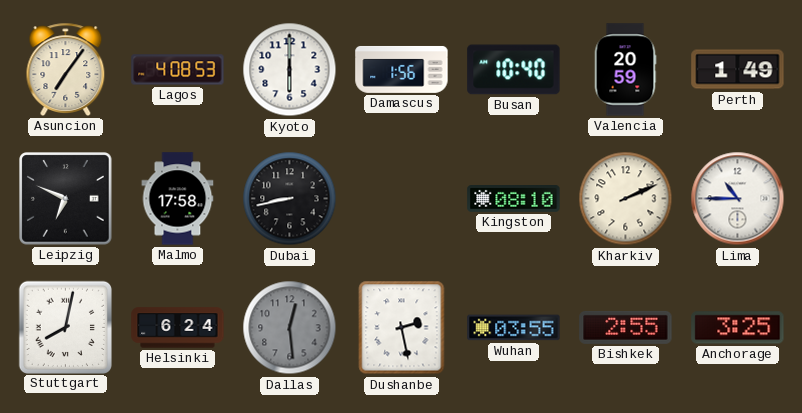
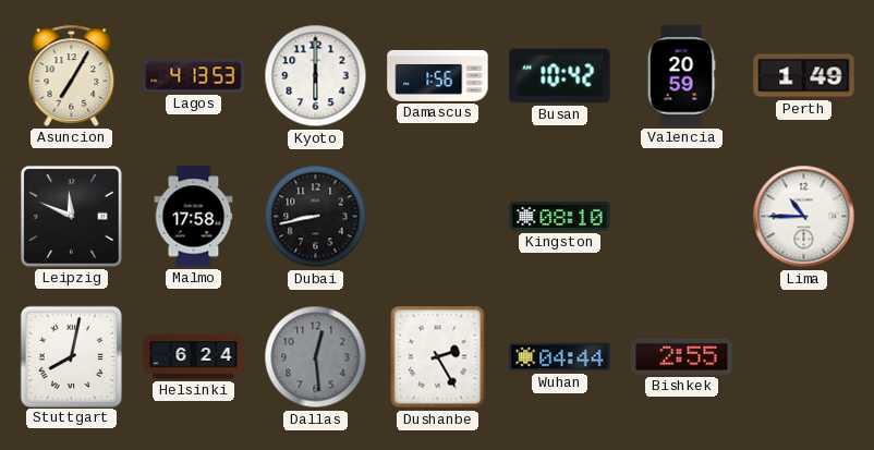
Asuncion: 7:06 -> 7:05 (72, 75)
Lagos: 4:08 -> 4:13 (194, 76)
Busan: 10:40 -> 10:42 (560, 76)
Leipzig: 6:49 -> 11:49 (72, 217)
Kharkiv: 2:11 -> none (626, 199)
Dushanbe: 2:28 -> 2:25 (438, 357)
Wuhan: 03:55 -> 04:44 (560, 357)
Anchorage: 3:25 -> none (738, 328)
